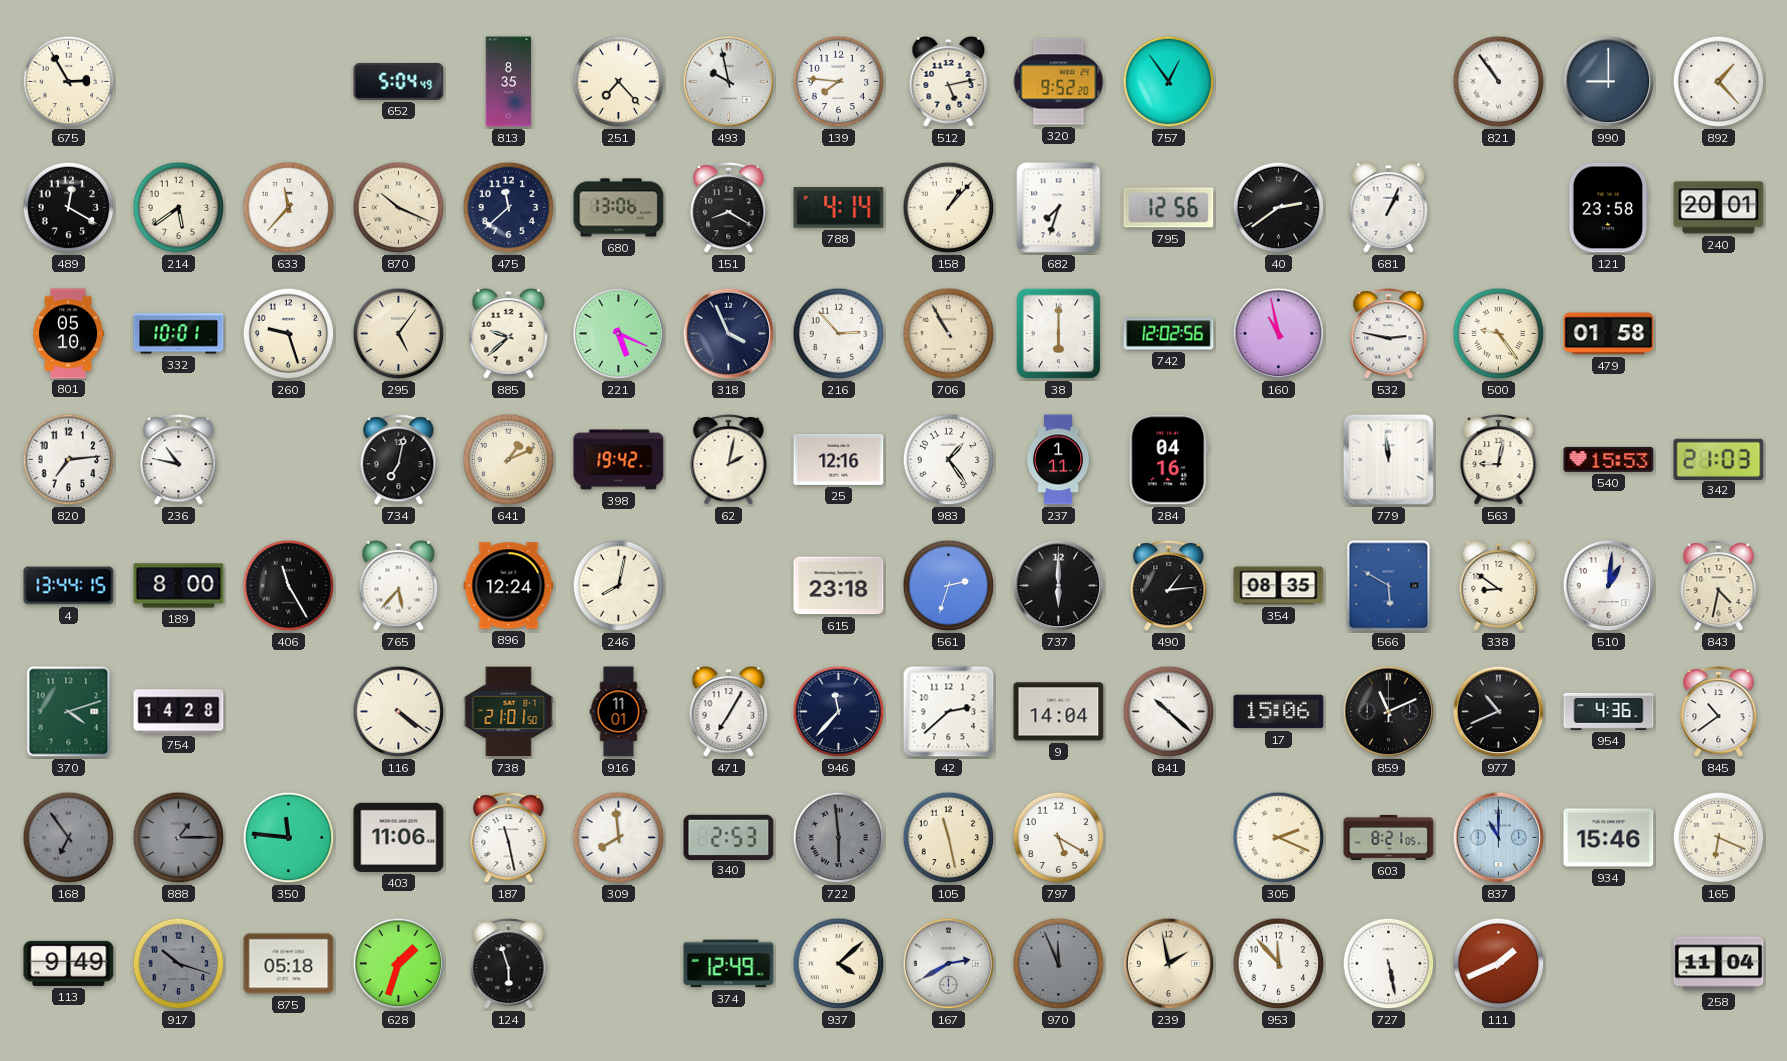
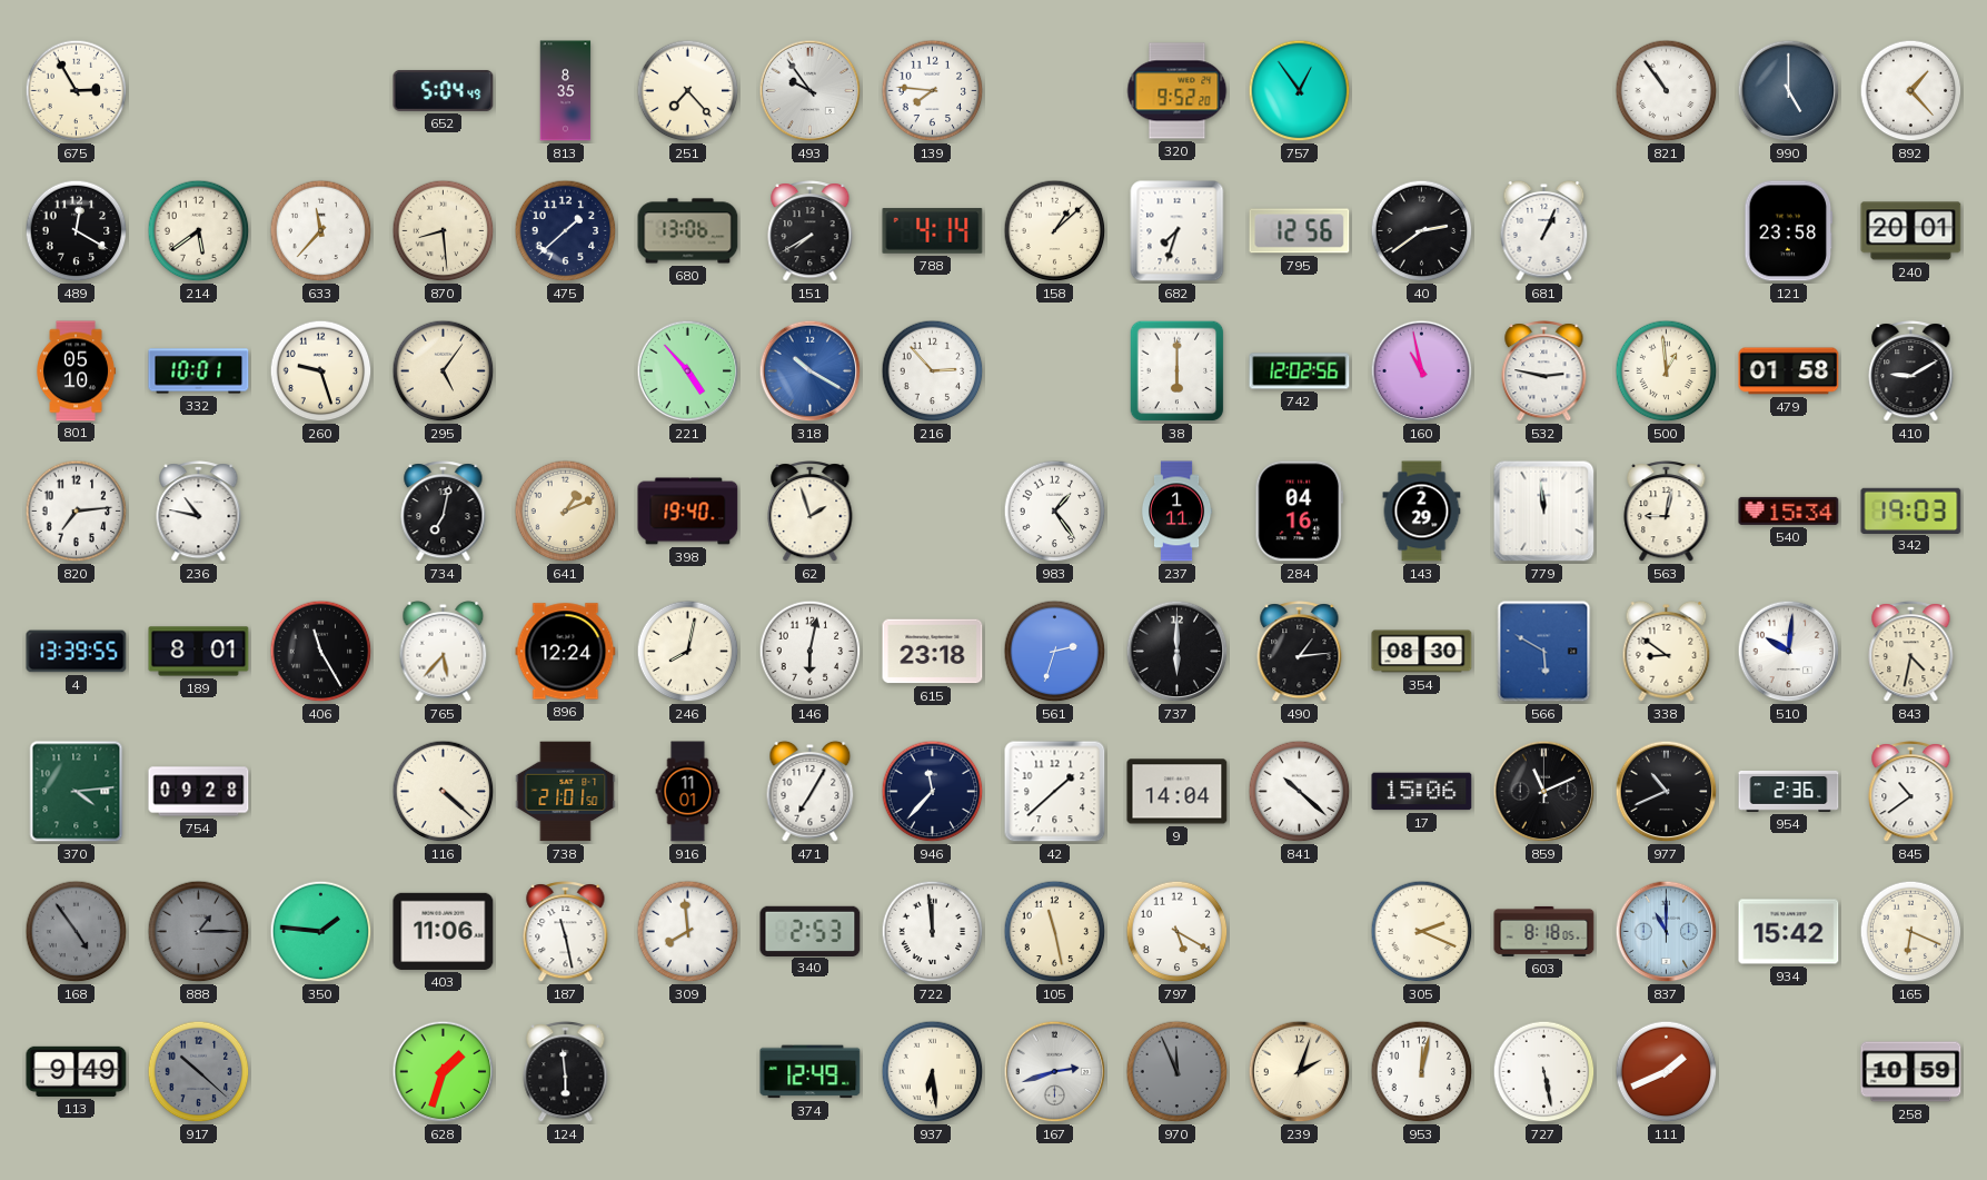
493: 9:58 -> 9:54 (811, 91)
512: 5:13 -> none (949, 81)
990: 9:00 -> 5:00 (1789, 91)
870: 10:19 -> 8:29 (444, 231)
475: 11:38 -> 1:38 (566, 231)
151: 8:20 -> 7:40 (811, 231)
158: 1:07 -> 1:08 (1055, 231)
885: 9:38 -> none (509, 333)
221: 5:19 -> 4:53 (688, 371)
318: 3:56 -> 10:20 (811, 371)
318 dial: navy -> blue (811, 371)
706: 10:55 -> none (949, 334)
500: 9:24 -> 12:59 (1667, 371)
410: none -> 9:10 (1911, 371)
398: 19:42 -> 19:40 (688, 512)
62: 2:02 -> 1:57 (811, 512)
25: 12:16 -> none (839, 459)
143: none -> 2:29 (1422, 512)
540: 15:53 -> 15:34 (1789, 510)
342: 21:03 -> 19:03 (1911, 510)
4: 13:44 -> 13:39 (77, 652)
189: 8:00 -> 8:01 (199, 652)
146: none -> 6:02 (811, 652)
354: 08:35 -> 08:30 (1422, 652)
510: 1:01 -> 10:01 (1789, 652)
370: 4:12 -> 4:14 (77, 792)
754: 14:28 -> 09:28 (199, 792)
116: 4:21 -> 4:22 (444, 792)
42: 2:38 -> 1:38 (1055, 792)
954: 4:36 -> 2:36 (1789, 791)
168: 6:54 -> 4:54 (77, 932)
350: 11:46 -> 1:46 (321, 932)
722: 5:59 -> 11:59 (933, 932)
722 dial: grey -> white (933, 932)
603: 8:21 -> 8:18 (1544, 931)
934: 15:46 -> 15:42 (1789, 932)
917: 10:18 -> 10:22 (199, 1072)
875: 05:18 -> none (289, 964)
124: 5:57 -> 5:59 (566, 1072)
937: 4:08 -> 6:29 (933, 1072)
167: 2:40 -> 2:42 (1055, 1072)
239: 1:58 -> 2:03 (1300, 1072)
953: 11:53 -> 12:02 (1422, 1072)
258: 11:04 -> 10:59 (1911, 1072)
